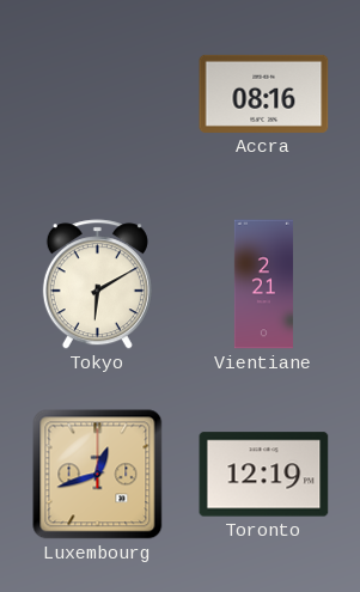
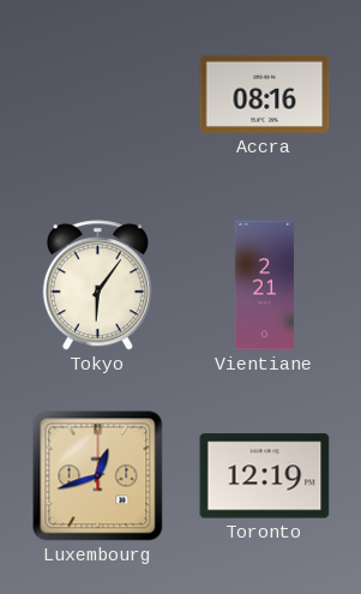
Tokyo: 6:10 -> 6:06 (97, 286)
